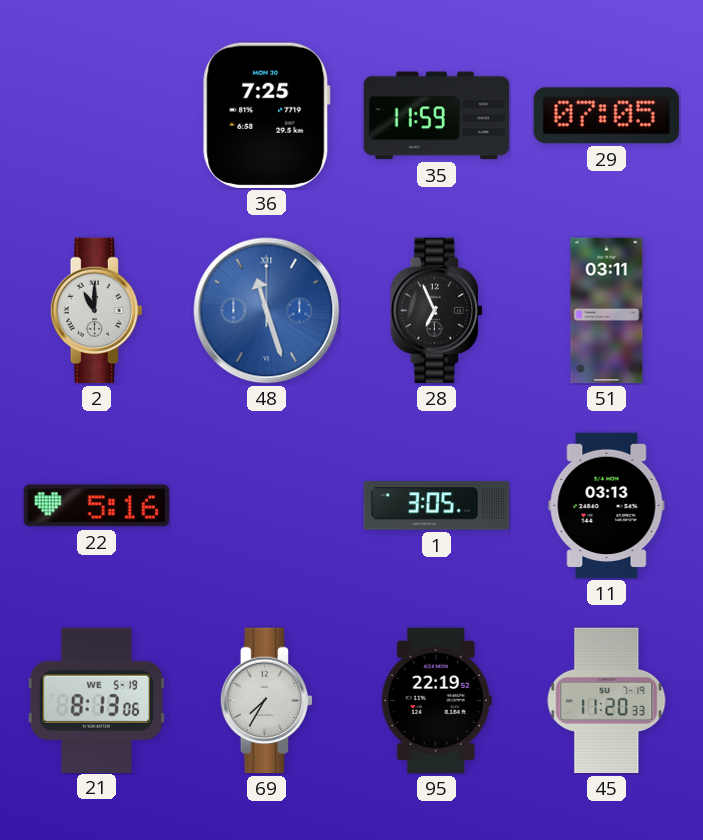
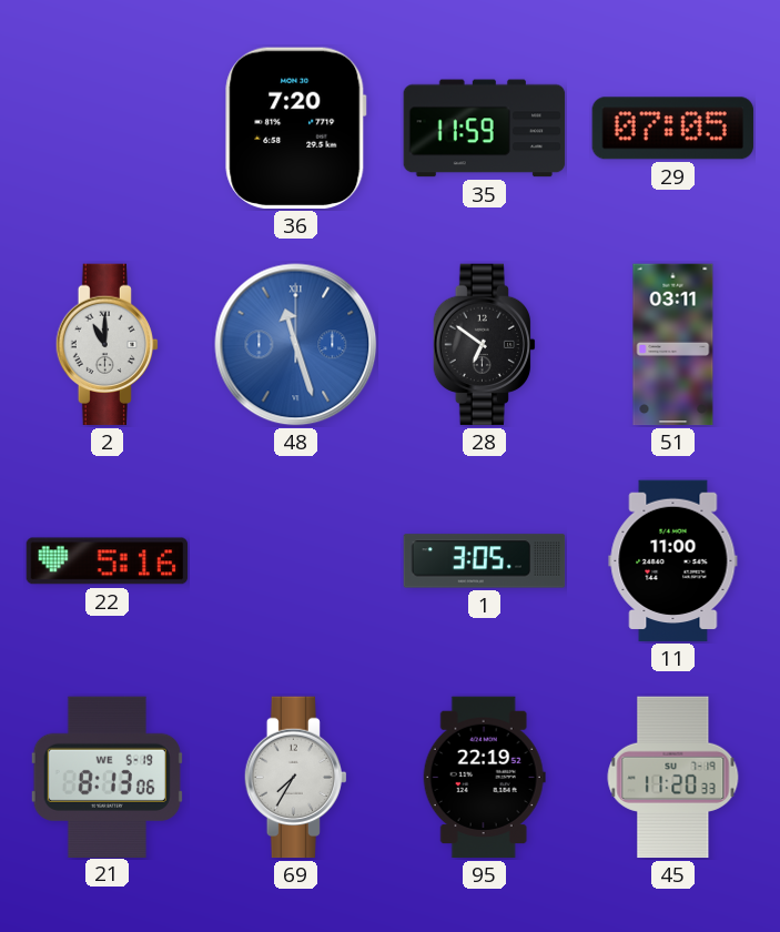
36: 7:25 -> 7:20 (296, 128)
28: 6:56 -> 6:51 (484, 345)
11: 03:13 -> 11:00 (673, 561)
